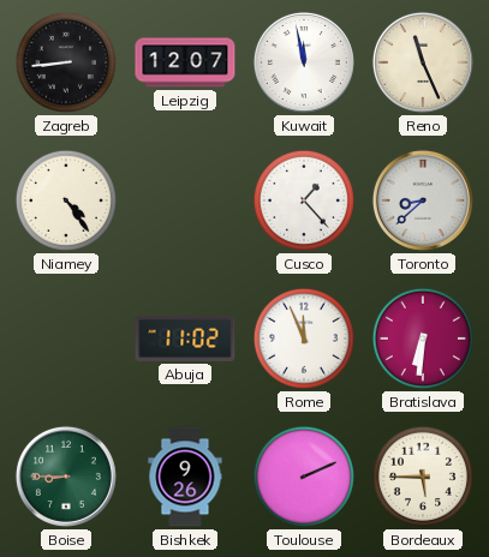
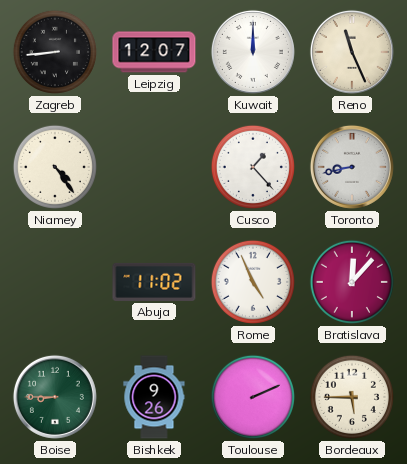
Kuwait: 11:58 -> 12:00 (253, 52)
Toronto: 8:38 -> 8:43 (352, 167)
Rome: 11:56 -> 4:56 (253, 282)
Bratislava: 6:31 -> 12:07 (352, 282)
